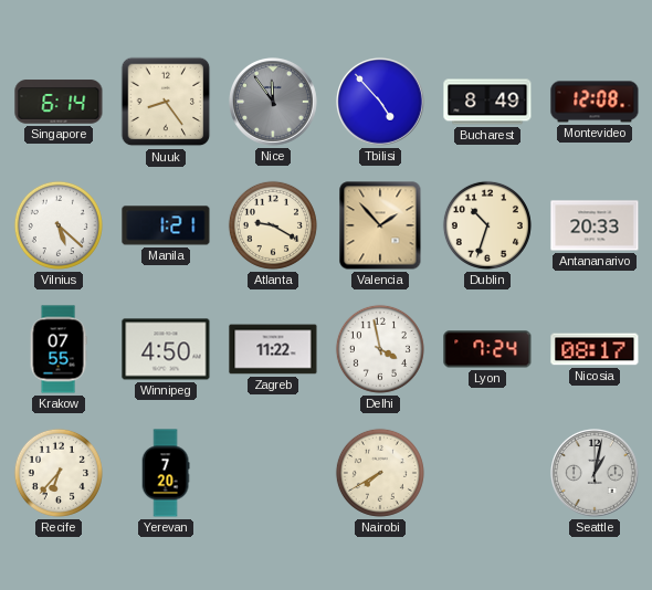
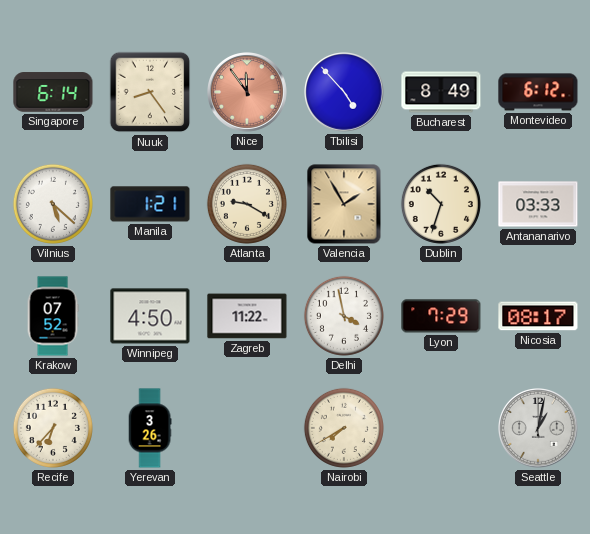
Nice dial: grey -> salmon (248, 93)
Montevideo: 12:08 -> 6:12 (538, 92)
Valencia: 1:53 -> 1:55 (344, 204)
Antananarivo: 20:33 -> 03:33 (538, 204)
Krakow: 07:55 -> 07:52 (53, 316)
Lyon: 7:24 -> 7:29 (441, 316)
Yerevan: 7:20 -> 3:26 (150, 428)
